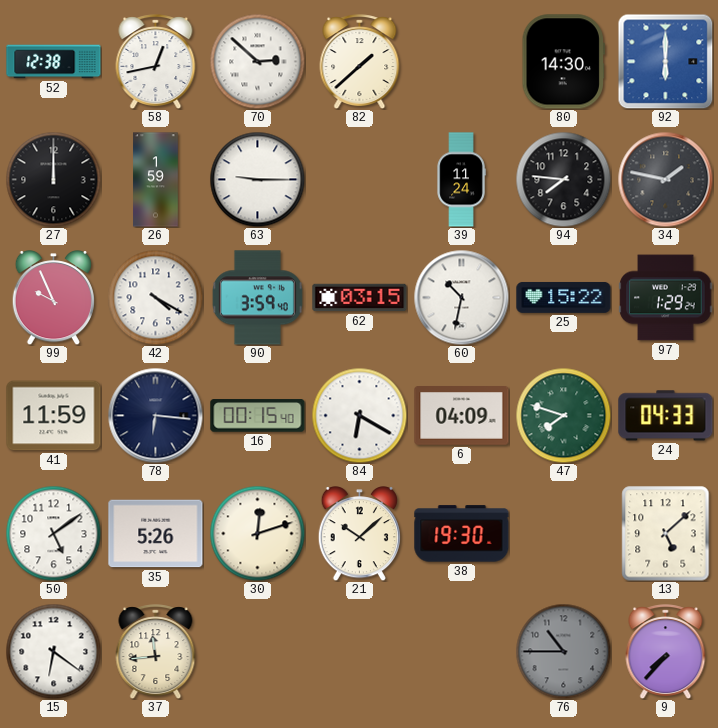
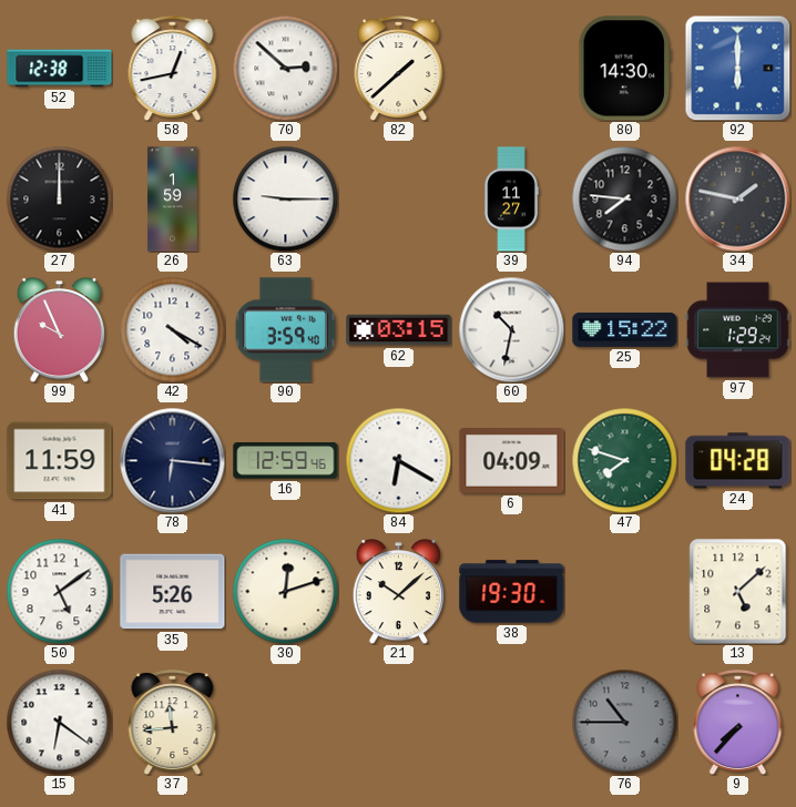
39: 11:24 -> 11:27 (511, 200)
16: 00:15 -> 12:59 (286, 461)
24: 04:33 -> 04:28 (738, 461)
